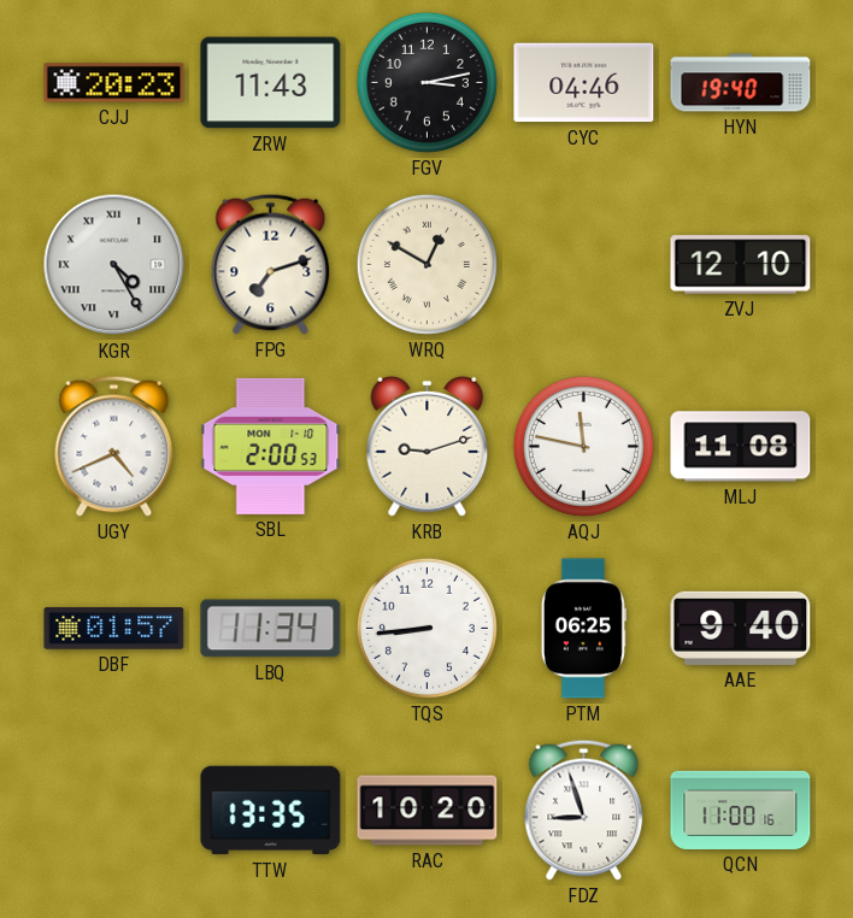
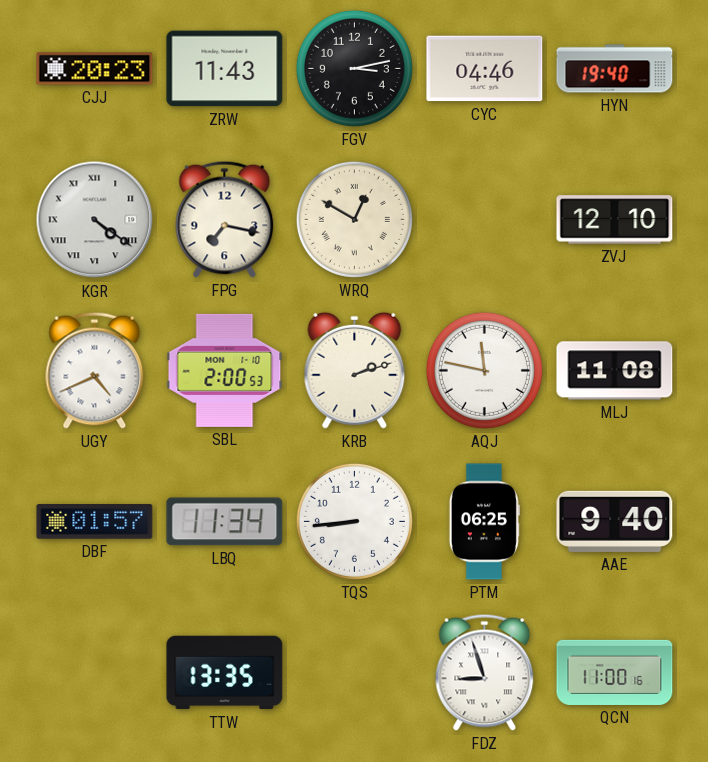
KGR: 4:25 -> 4:21 (95, 220)
FPG: 7:12 -> 7:17 (225, 219)
KRB: 9:12 -> 2:12 (355, 370)
RAC: 10:20 -> none (428, 811)
